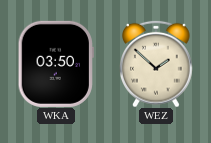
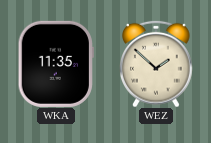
WKA: 03:50 -> 11:35 (56, 64)
